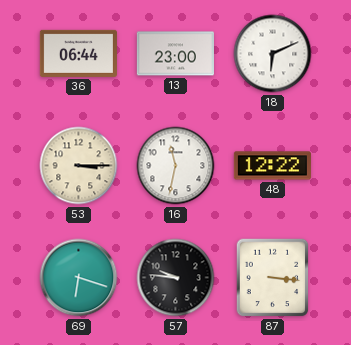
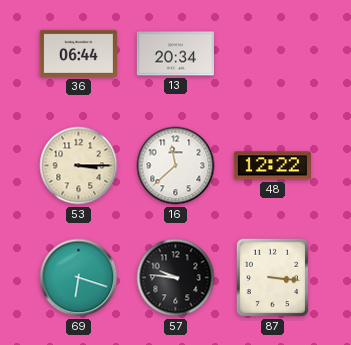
13: 23:00 -> 20:34 (175, 54)
18: 6:11 -> none (273, 54)
16: 11:32 -> 11:38 (176, 166)
